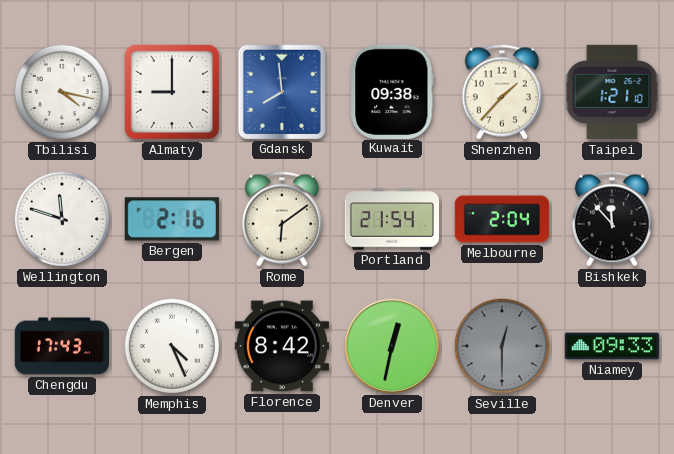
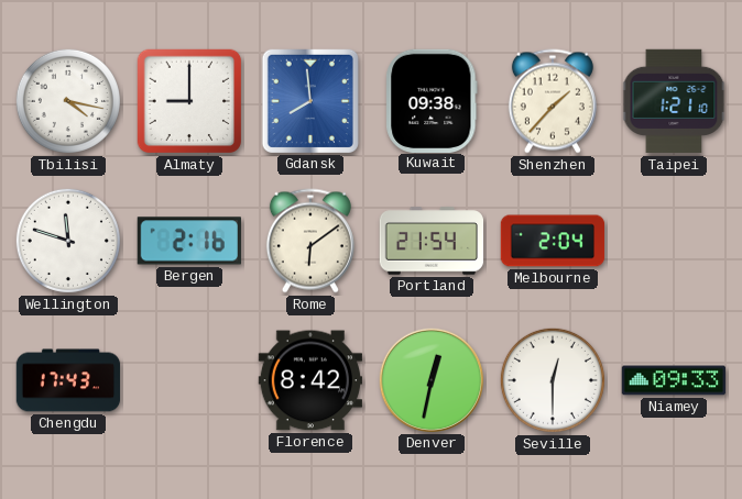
Bishkek: 11:53 -> none (612, 219)
Memphis: 4:26 -> none (172, 346)
Seville dial: grey -> white (553, 380)
